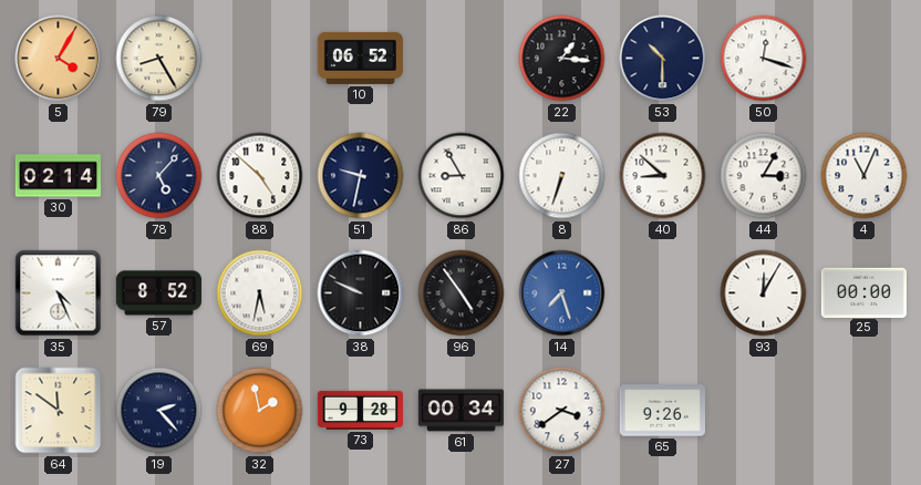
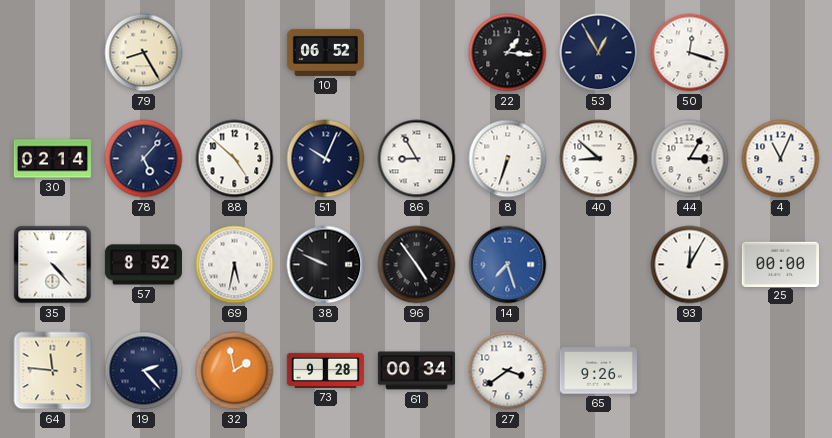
5: 4:05 -> none (59, 59)
53: 10:30 -> 12:55 (599, 53)
51: 9:32 -> 10:04 (326, 159)
35: 4:26 -> 4:23 (53, 265)
64: 11:51 -> 11:46 (53, 371)
